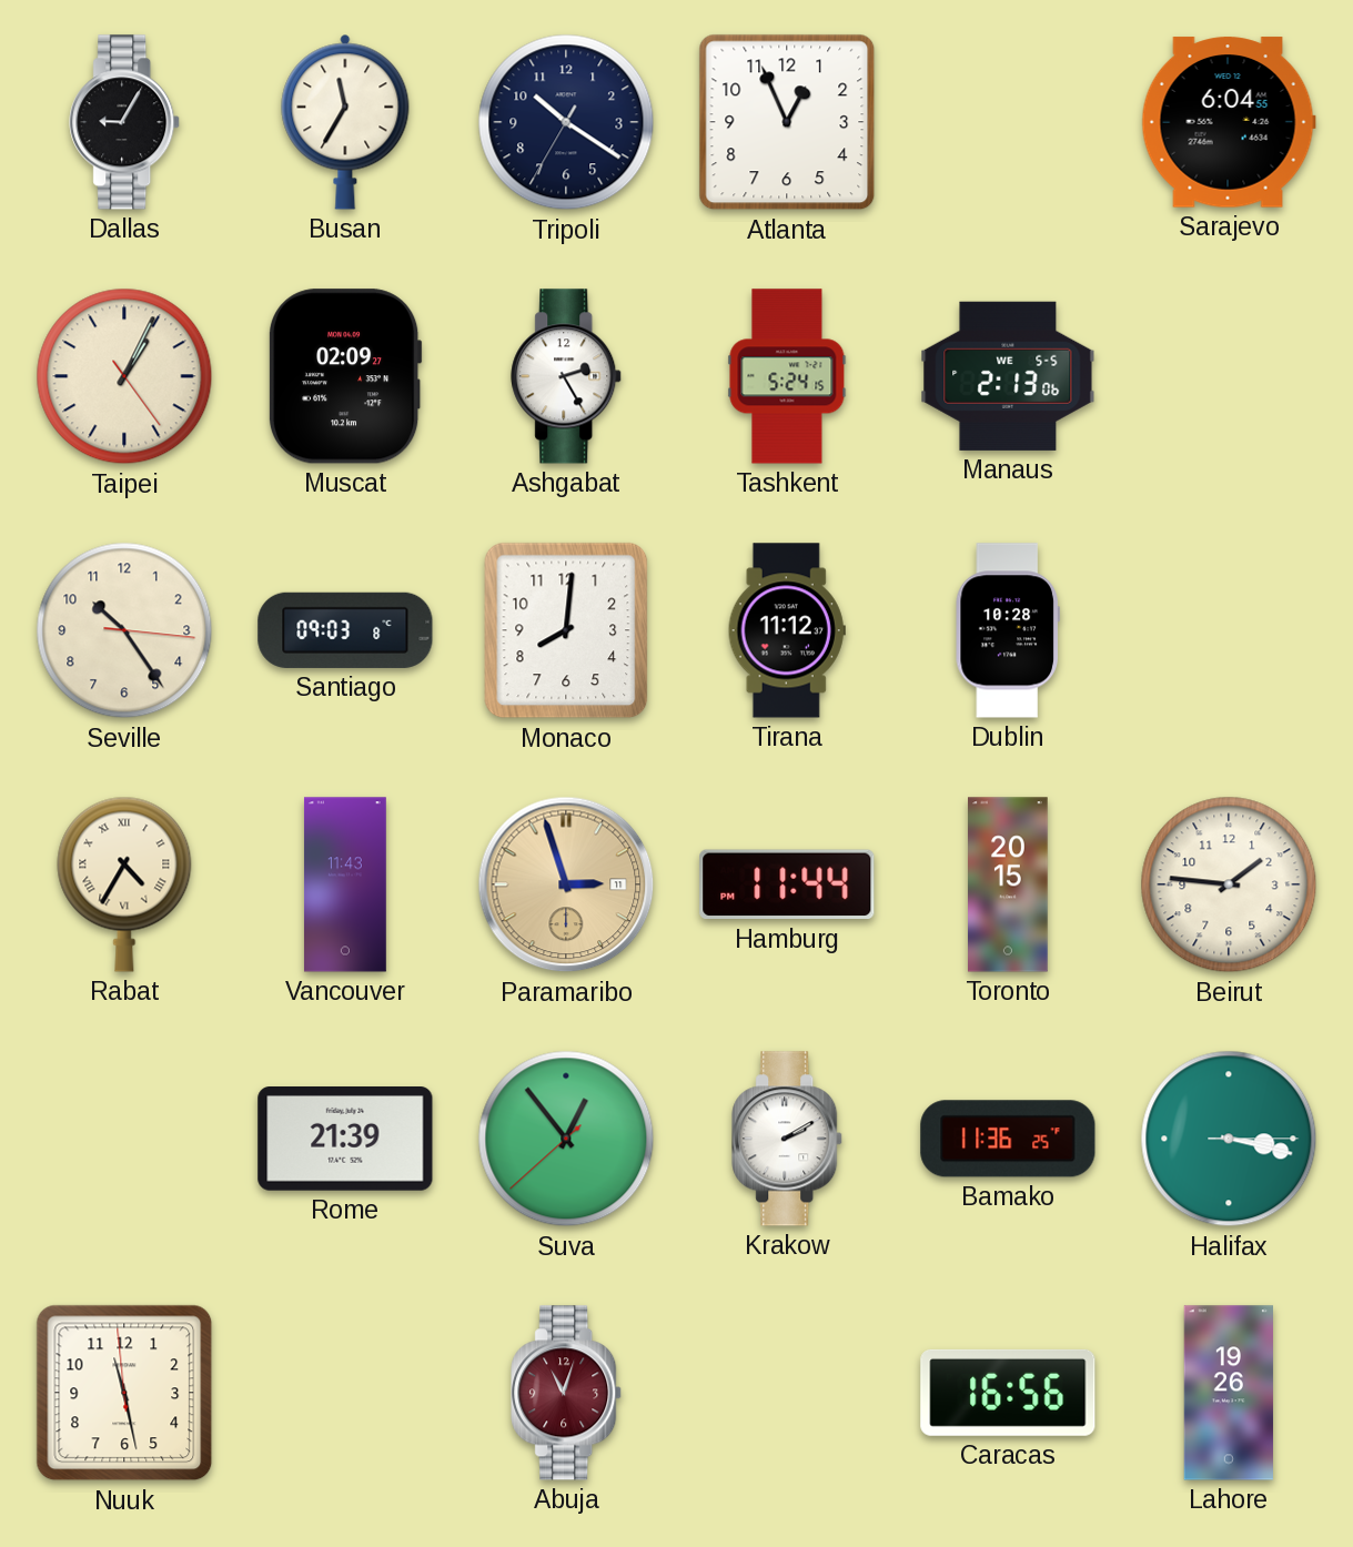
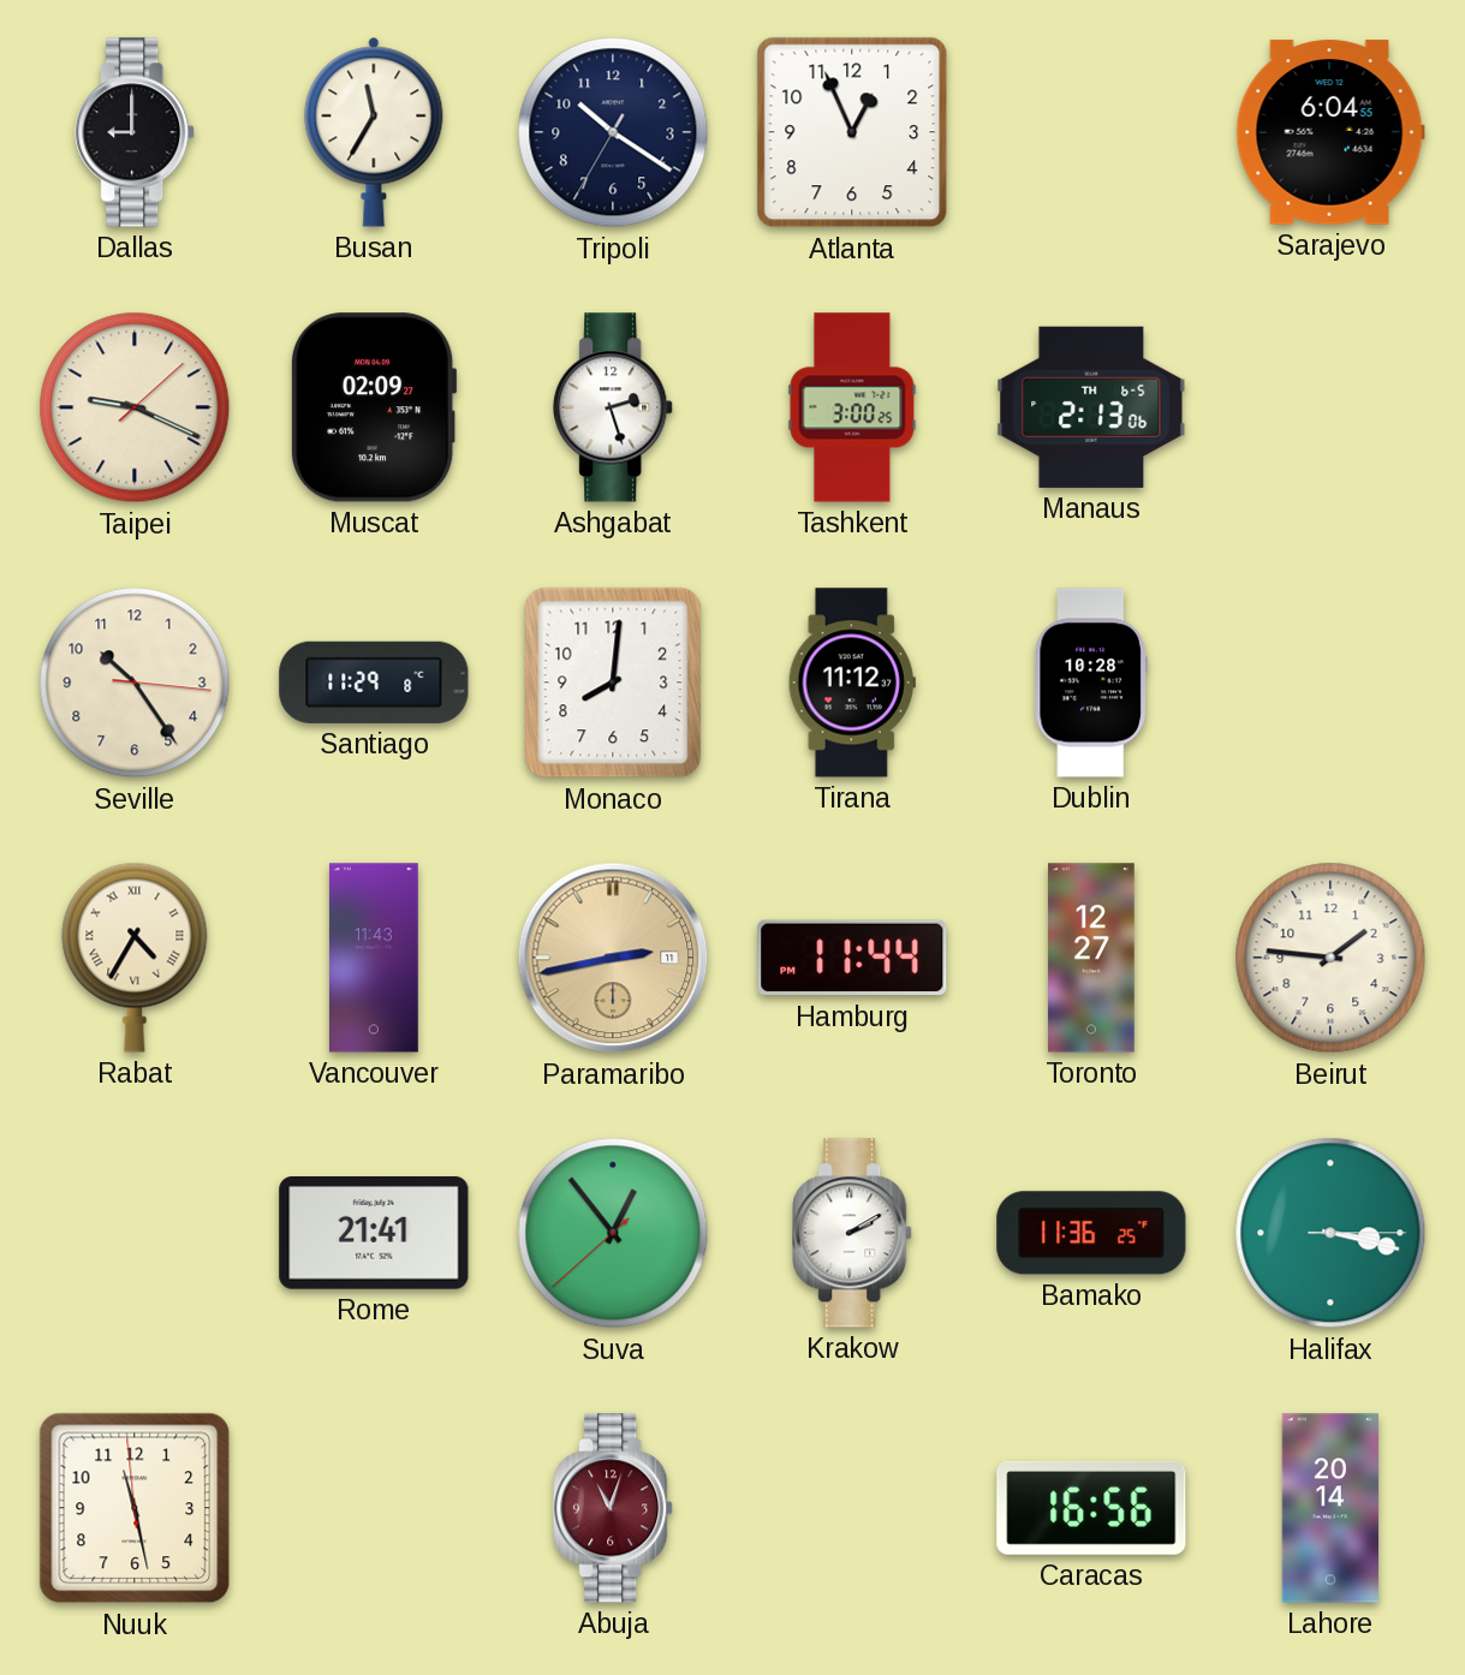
Dallas: 9:05 -> 9:00 (136, 132)
Taipei: 1:04 -> 9:19 (135, 407)
Ashgabat: 2:25 -> 2:27 (614, 407)
Tashkent: 5:24 -> 3:00 (852, 407)
Manaus date: WE 5-5 -> TH 6-5 (1091, 407)
Santiago: 09:03 -> 11:29 (374, 682)
Paramaribo: 2:57 -> 2:43 (613, 958)
Toronto: 20:15 -> 12:27 (1091, 958)
Rome: 21:39 -> 21:41 (374, 1234)
Lahore: 19:26 -> 20:14 (1330, 1508)
